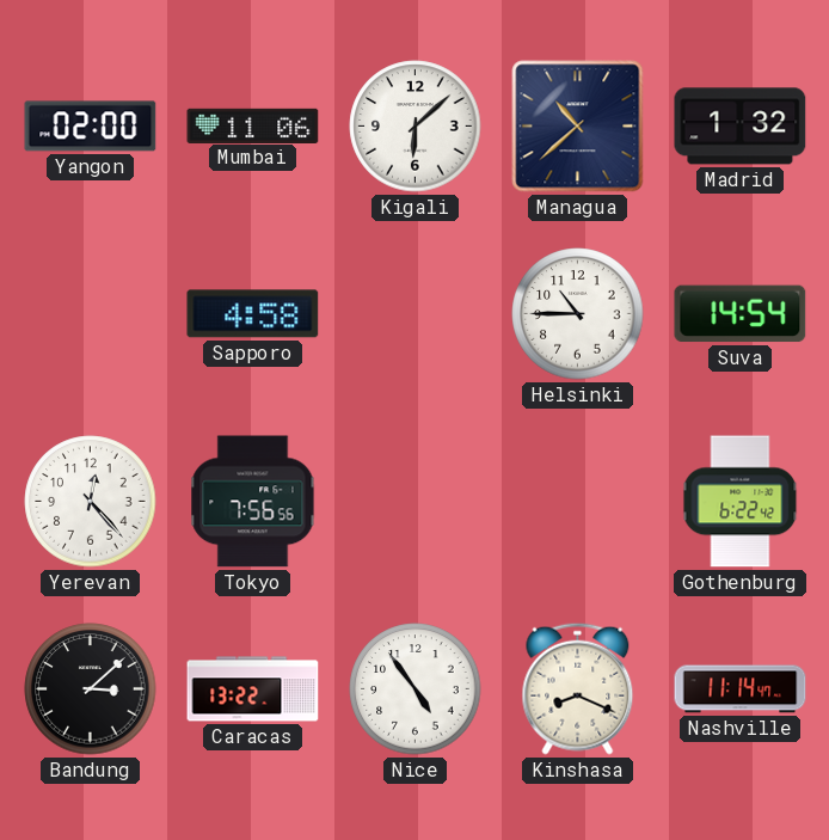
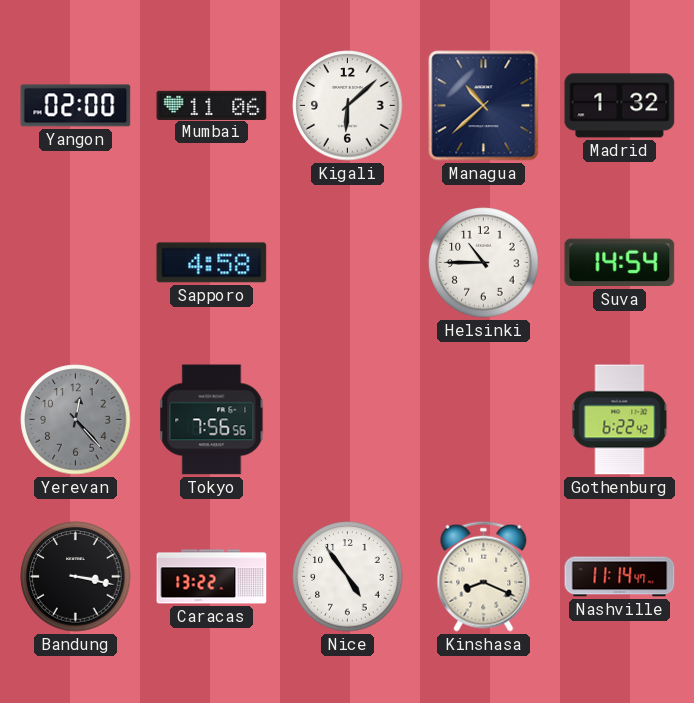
Yerevan dial: white -> grey (76, 420)
Bandung: 3:08 -> 3:17 (76, 577)
